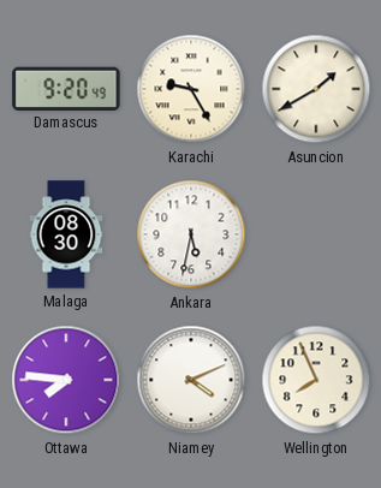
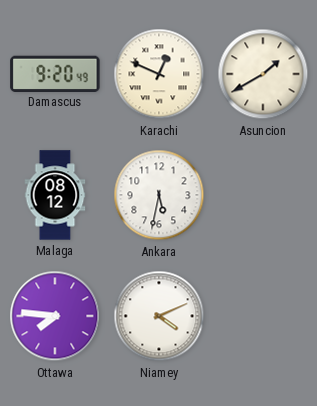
Karachi: 9:25 -> 12:49 (159, 74)
Malaga: 08:30 -> 08:12 (55, 195)
Wellington: 7:56 -> none (316, 380)
